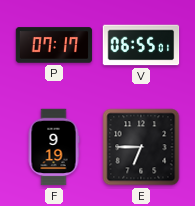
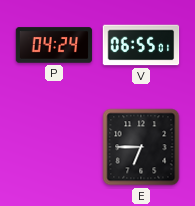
P: 07:17 -> 04:24 (54, 45)
F: 9:19 -> none (54, 147)
